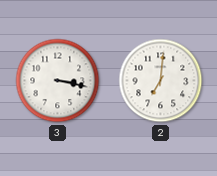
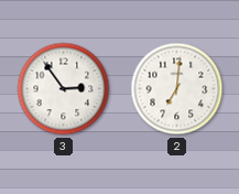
3: 3:17 -> 2:54 (64, 89)
